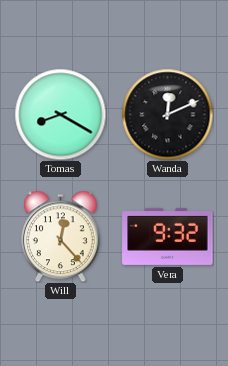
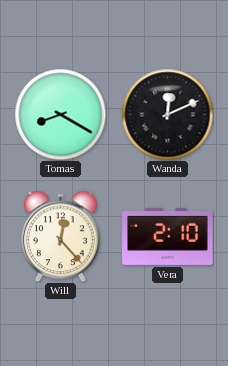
Vera: 9:32 -> 2:10 (168, 236)
